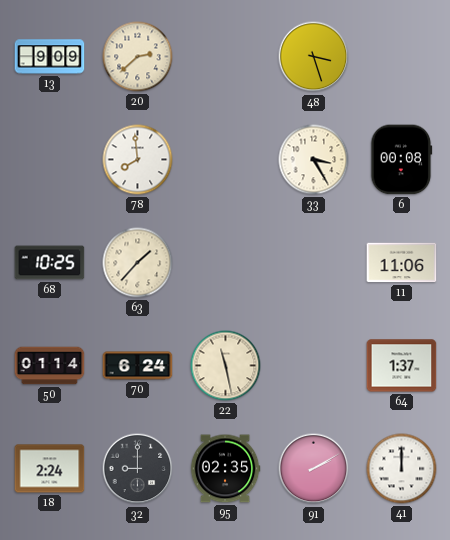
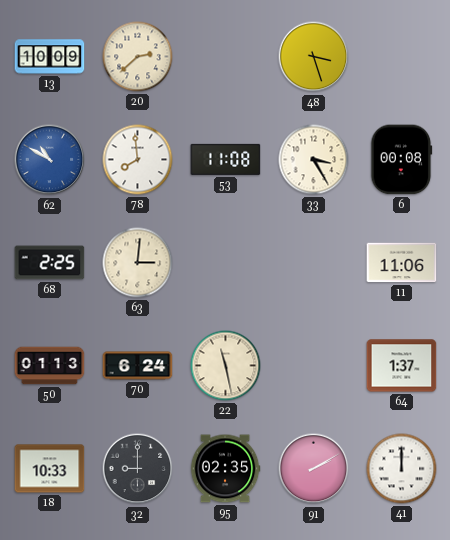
13: 9:09 -> 10:09 (50, 57)
62: none -> 10:50 (50, 160)
53: none -> 11:08 (226, 159)
68: 10:25 -> 2:25 (50, 263)
63: 1:37 -> 3:01 (138, 263)
50: 01:14 -> 01:13 (50, 366)
18: 2:24 -> 10:33 (50, 469)
